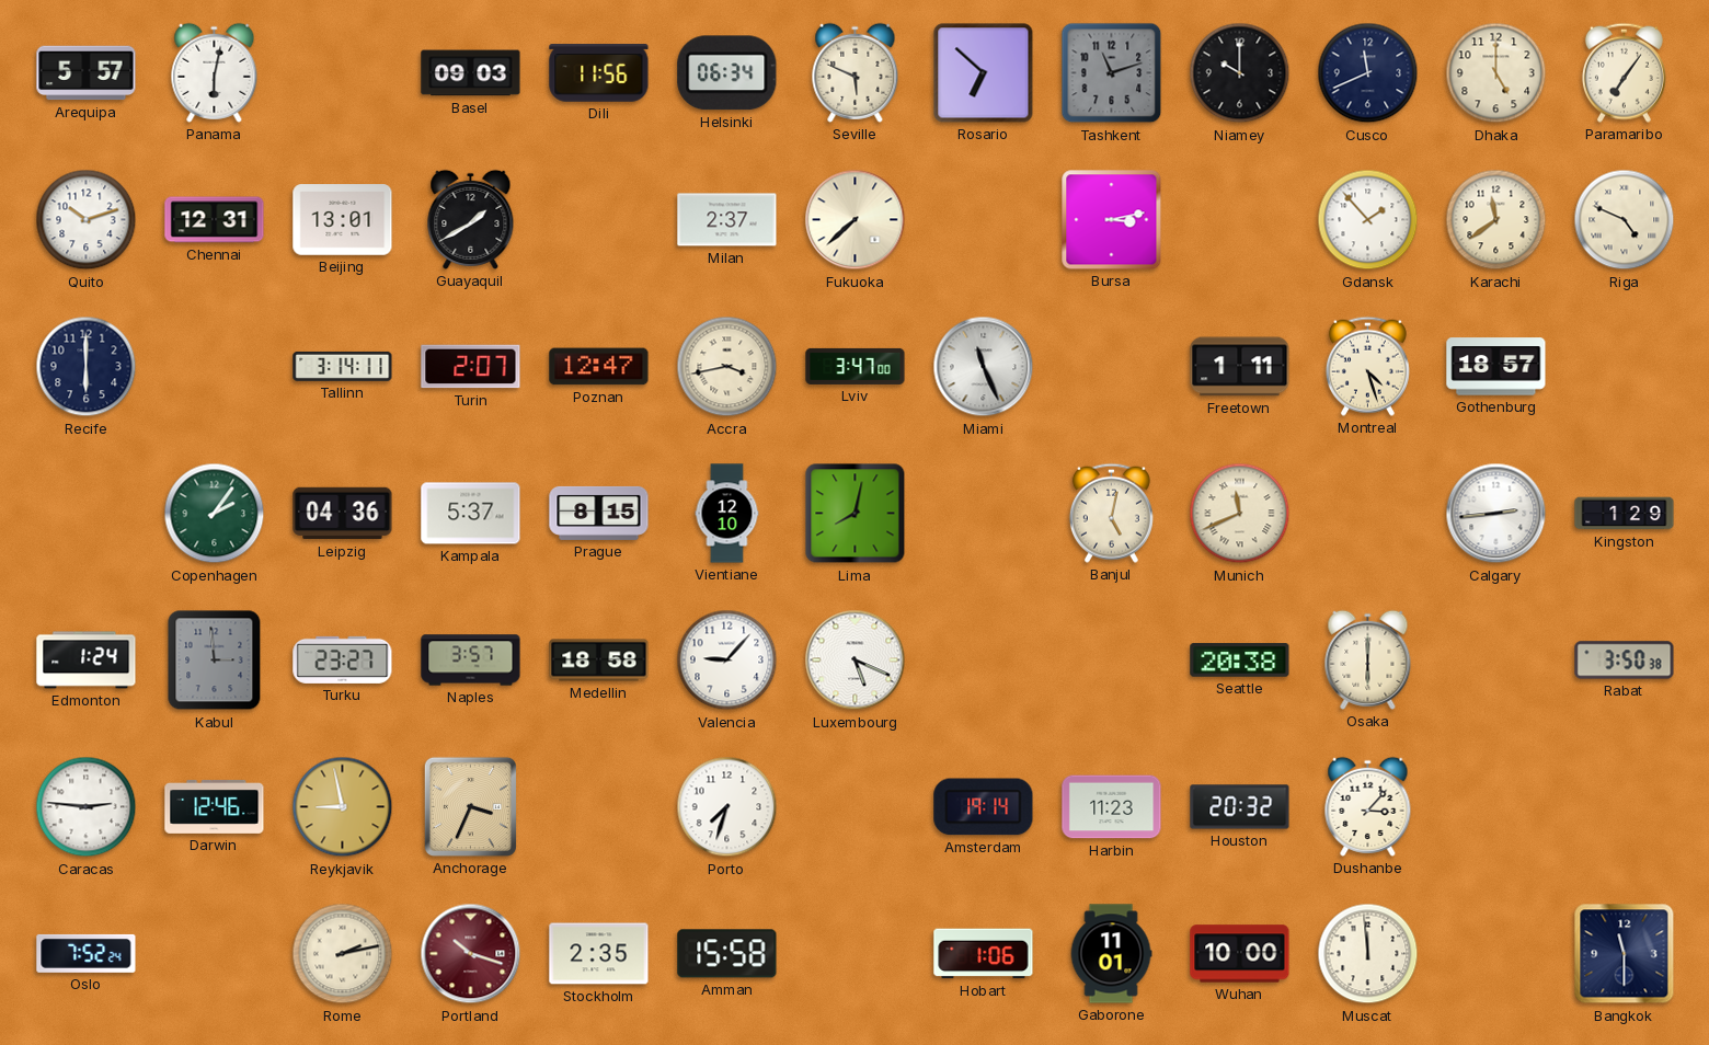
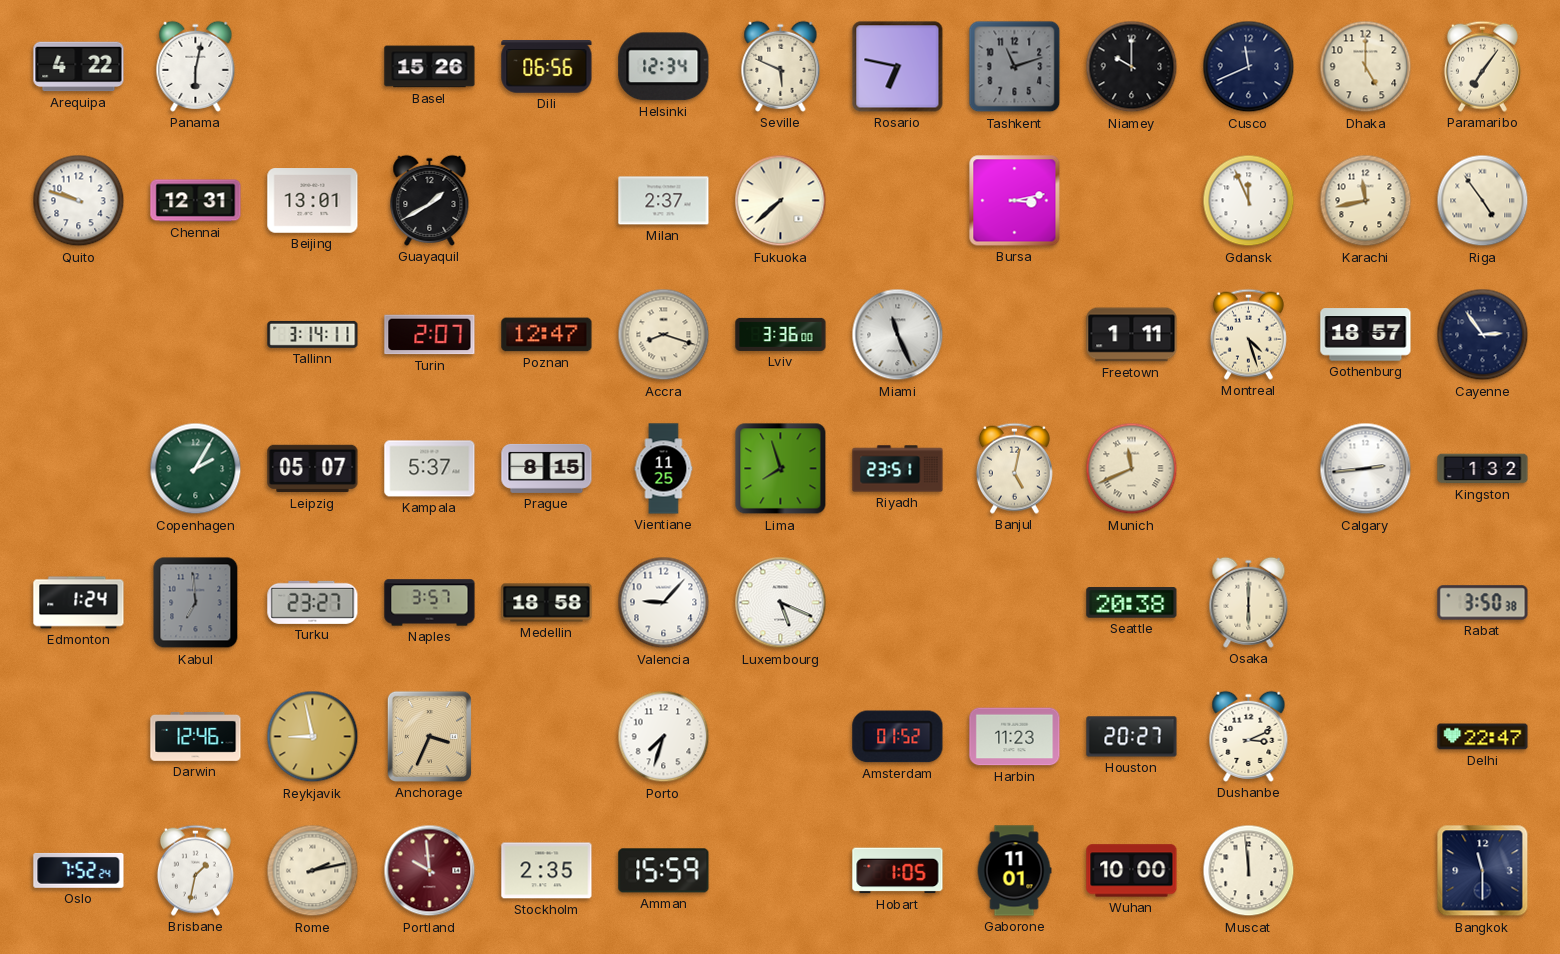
Arequipa: 5:57 -> 4:22 (79, 67)
Basel: 09:03 -> 15:26 (430, 67)
Dili: 11:56 -> 06:56 (547, 67)
Helsinki: 06:34 -> 12:34 (664, 67)
Rosario: 6:52 -> 6:47 (898, 67)
Quito: 10:12 -> 9:48 (79, 201)
Gdansk: 1:53 -> 11:56 (1249, 201)
Karachi: 11:39 -> 11:43 (1366, 201)
Riga: 4:49 -> 4:54 (1483, 201)
Recife: 6:00 -> none (87, 367)
Accra: 3:43 -> 8:18 (664, 335)
Lviv: 3:47 -> 3:36 (781, 334)
Cayenne: none -> 2:54 (1483, 335)
Copenhagen: 2:06 -> 2:05 (196, 469)
Leipzig: 04:36 -> 05:07 (313, 469)
Vientiane: 12:10 -> 11:25 (664, 469)
Lima: 8:02 -> 7:57 (781, 469)
Riyadh: none -> 23:51 (898, 469)
Kingston: 1:29 -> 1:32 (1483, 469)
Kabul: 2:59 -> 6:59 (196, 603)
Caracas: 2:46 -> none (87, 807)
Amsterdam: 19:14 -> 01:52 (898, 737)
Houston: 20:32 -> 20:27 (1132, 737)
Dushanbe: 3:07 -> 3:11 (1249, 736)
Delhi: none -> 22:47 (1483, 737)
Brisbane: none -> 1:32 (195, 870)
Portland: 10:18 -> 9:59 (430, 871)
Amman: 15:58 -> 15:59 (664, 871)
Hobart: 1:06 -> 1:05 (898, 871)
